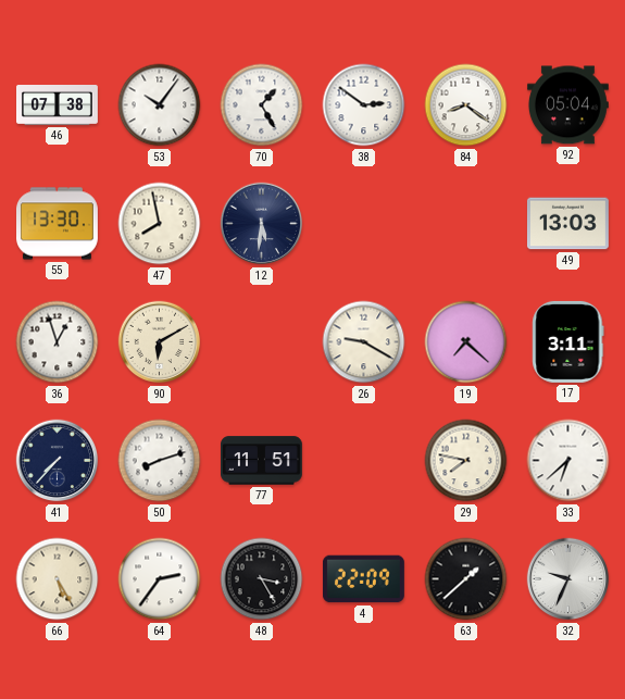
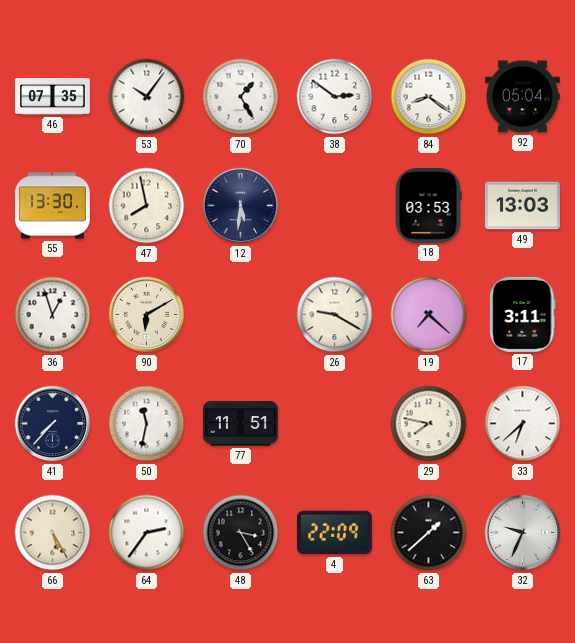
46: 07:38 -> 07:35 (53, 97)
18: none -> 03:53 (428, 205)
50: 8:12 -> 11:32 (147, 424)
